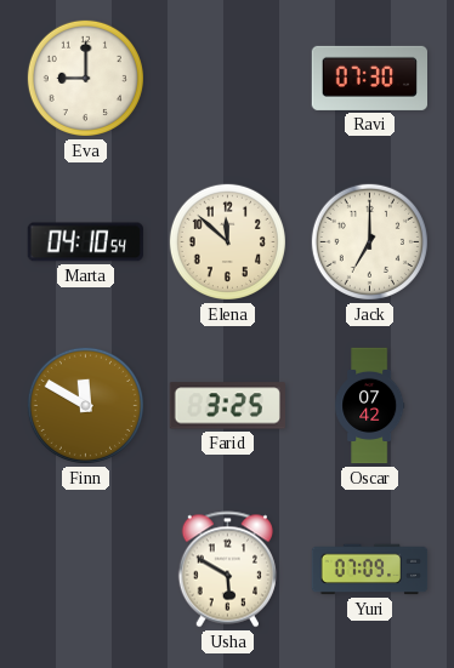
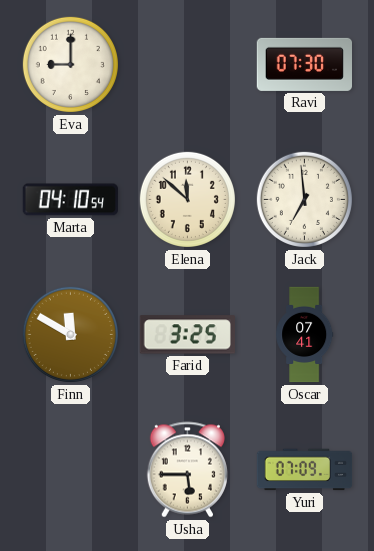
Jack: 7:00 -> 6:59 (304, 199)
Oscar: 07:42 -> 07:41 (305, 335)
Usha: 5:50 -> 5:45 (187, 470)
